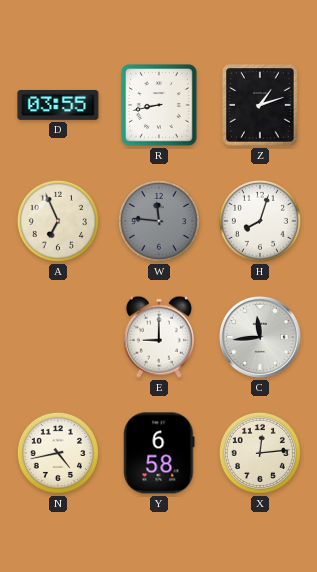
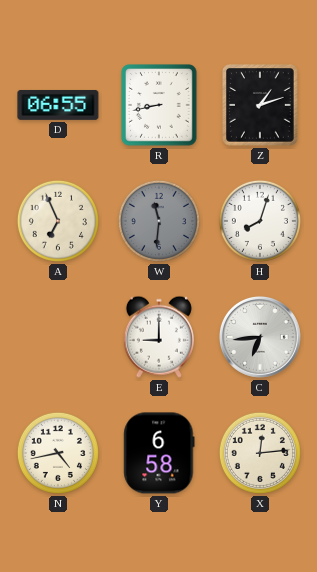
D: 03:55 -> 06:55 (58, 105)
W: 11:46 -> 11:31 (159, 221)
C: 11:44 -> 6:44 (260, 337)
